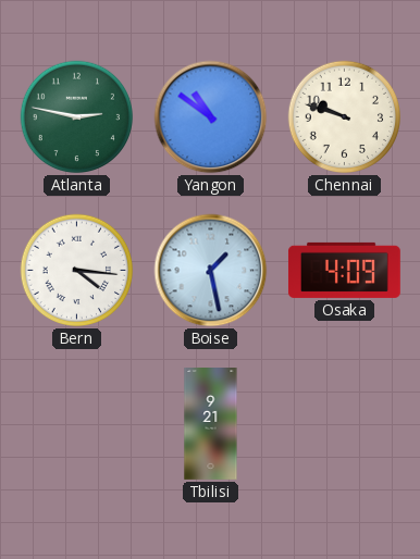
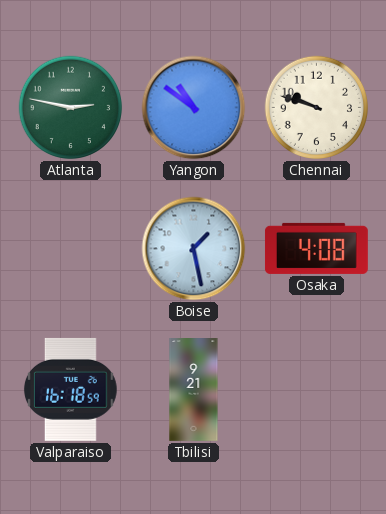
Bern: 4:16 -> none (77, 271)
Osaka: 4:09 -> 4:08 (316, 248)
Valparaiso: none -> 16:18 (70, 389)
